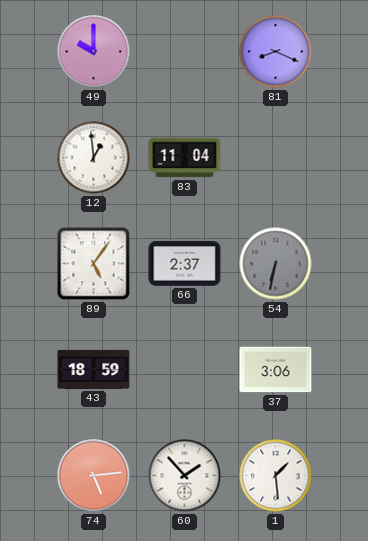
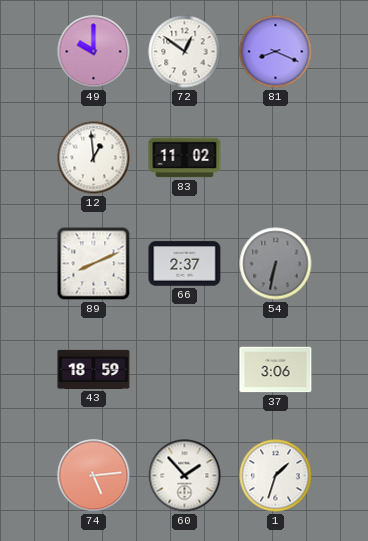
72: none -> 12:51 (185, 52)
83: 11:04 -> 11:02 (185, 158)
89: 5:06 -> 8:11 (94, 264)
1: 1:29 -> 1:33 (276, 476)
